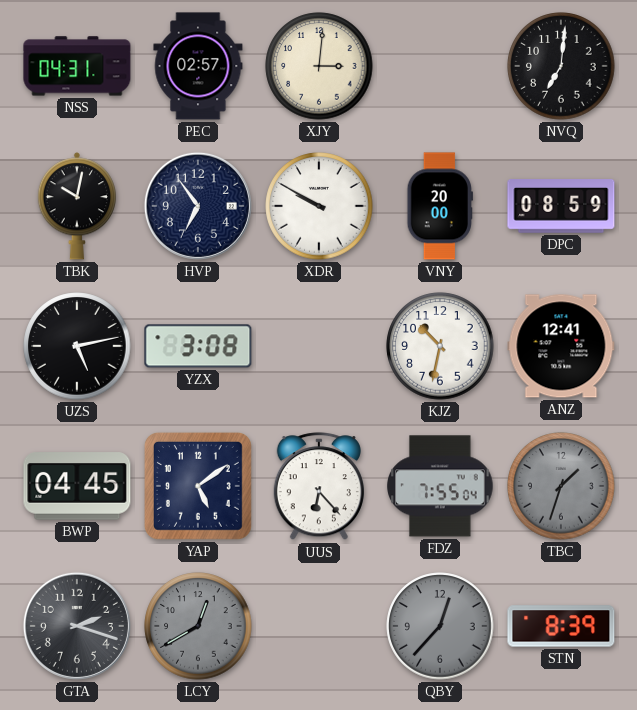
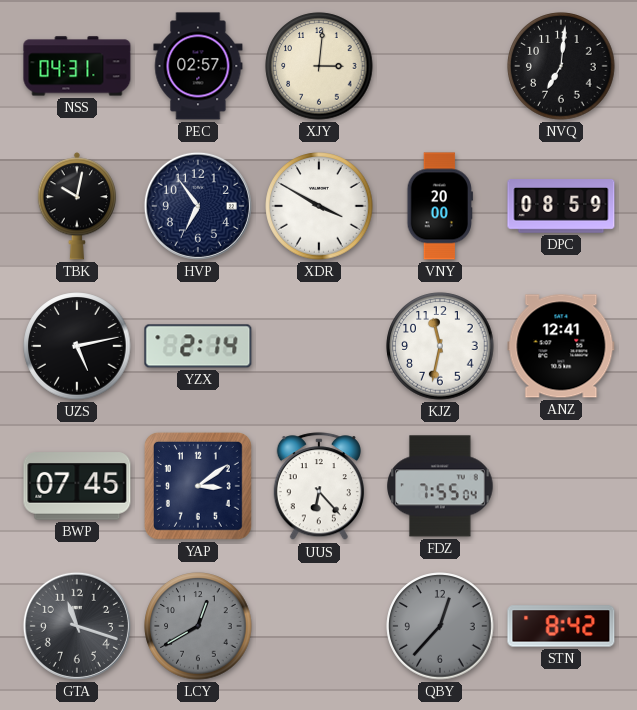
XDR: 9:50 -> 3:50 (319, 206)
YZX: 3:08 -> 2:14 (198, 346)
KJZ: 10:32 -> 11:32 (440, 346)
BWP: 04:45 -> 07:45 (77, 486)
YAP: 5:09 -> 3:09 (198, 486)
TBC: 1:33 -> none (561, 486)
GTA: 2:18 -> 11:18 (77, 626)
STN: 8:39 -> 8:42 (561, 626)
